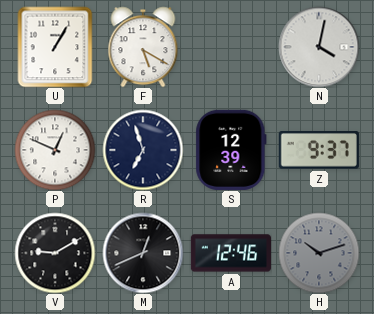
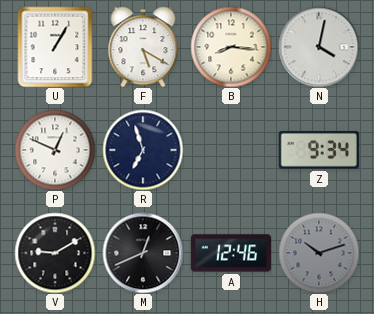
B: none -> 8:16 (231, 47)
S: 12:39 -> none (231, 150)
Z: 9:37 -> 9:34 (319, 150)
